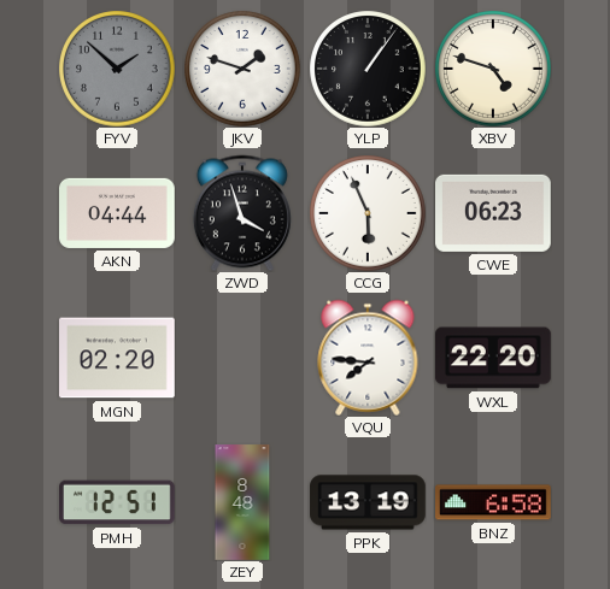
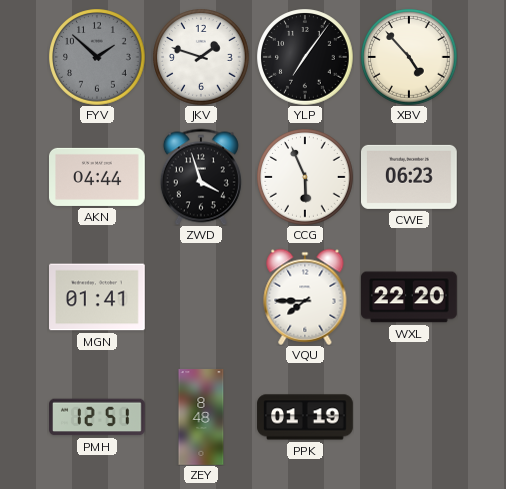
YLP: 1:06 -> 7:06 (305, 57)
XBV: 4:48 -> 4:53 (409, 57)
MGN: 02:20 -> 01:41 (98, 297)
VQU: 7:46 -> 7:45 (305, 297)
PPK: 13:19 -> 01:19 (305, 417)
BNZ: 6:58 -> none (494, 502)
